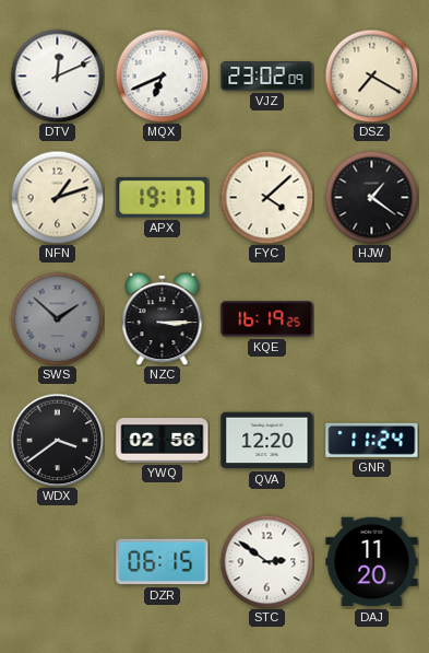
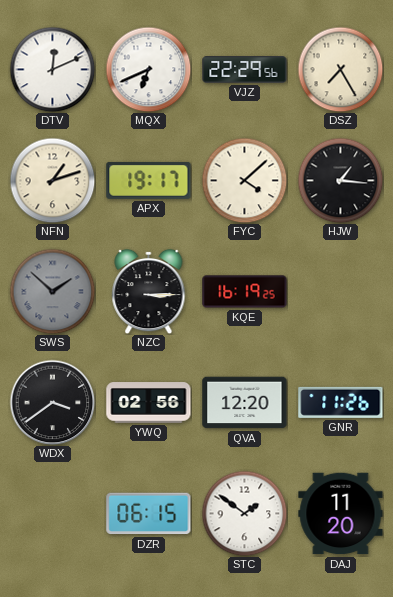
VJZ: 23:02 -> 22:29 (245, 70)
DSZ: 7:20 -> 7:25 (340, 69)
HJW: 1:21 -> 1:16 (340, 180)
GNR: 11:24 -> 11:26 (341, 402)
STC: 2:51 -> 1:51 (244, 513)
